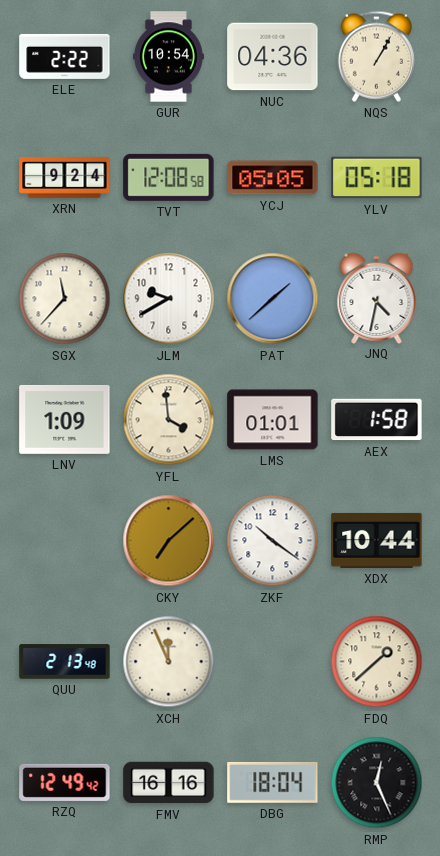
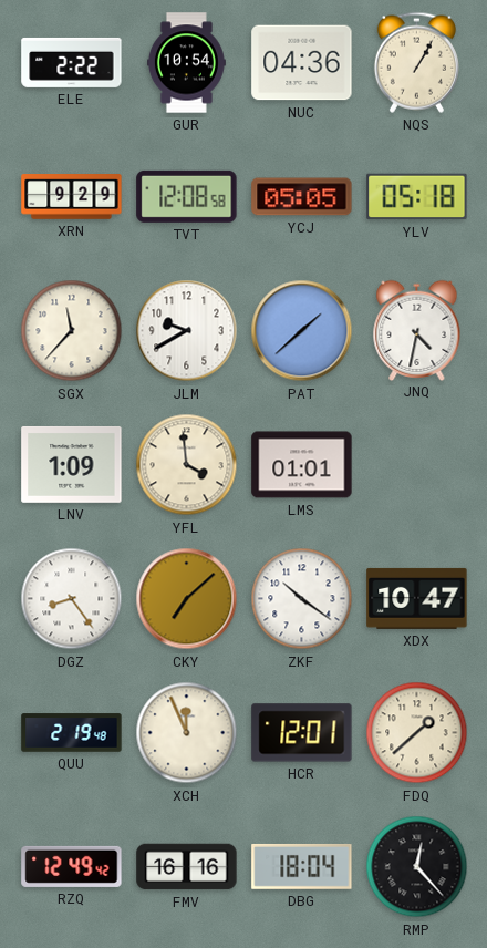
XRN: 9:24 -> 9:29 (72, 197)
AEX: 1:58 -> none (377, 420)
DGZ: none -> 8:24 (72, 599)
XDX: 10:44 -> 10:47 (417, 598)
QUU: 2:13 -> 2:19 (72, 733)
HCR: none -> 12:01 (302, 733)
RMP: 12:26 -> 12:23 (417, 867)
